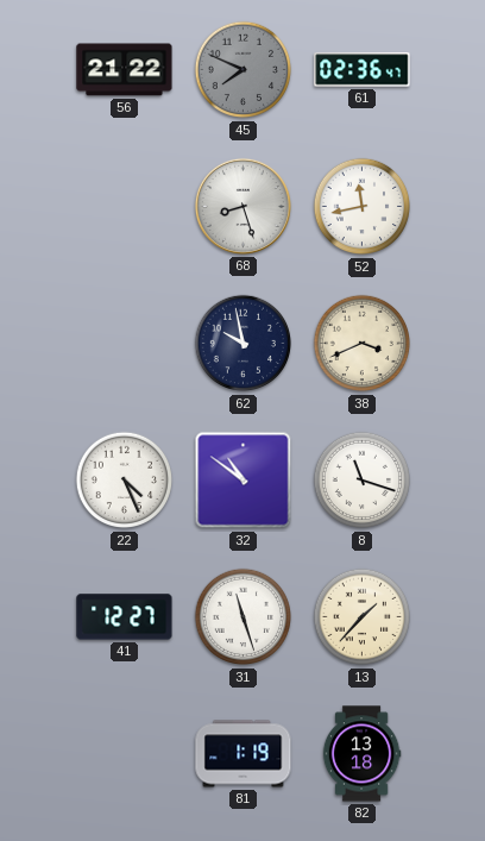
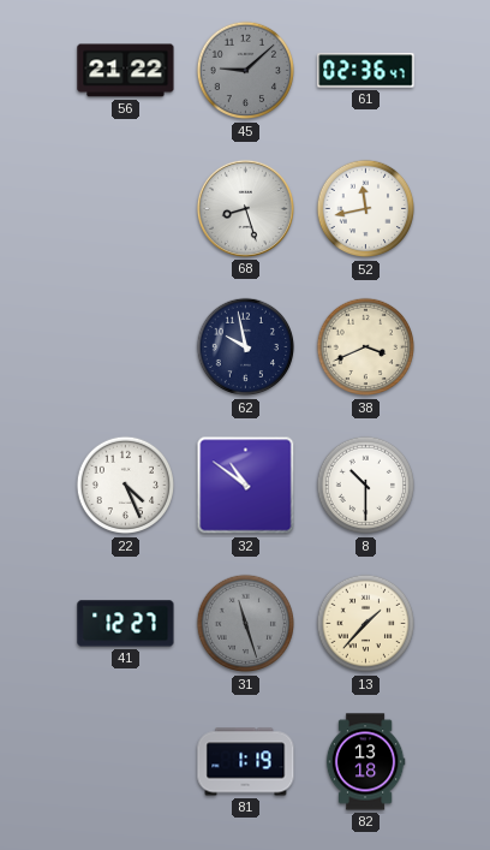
45: 7:49 -> 9:08 (246, 71)
8: 11:18 -> 10:30 (366, 486)
31 dial: white -> grey (246, 624)
